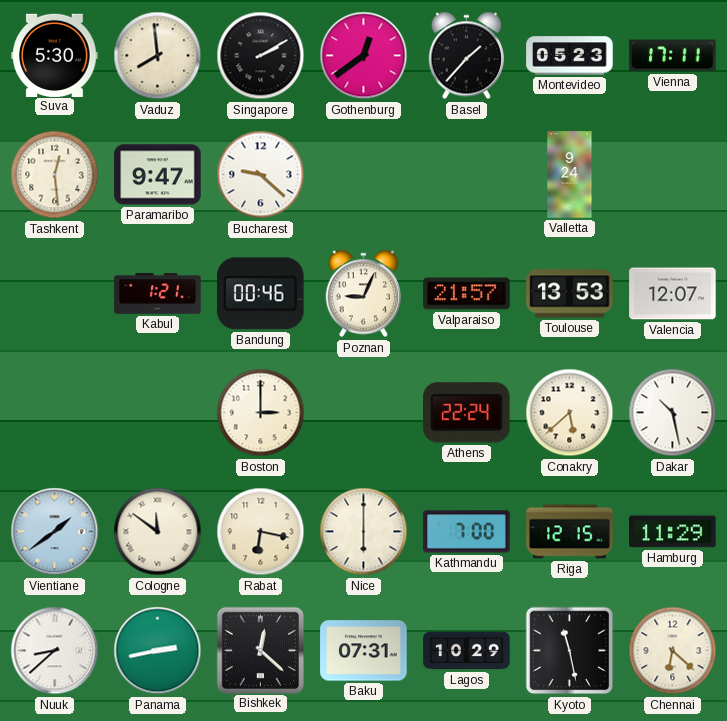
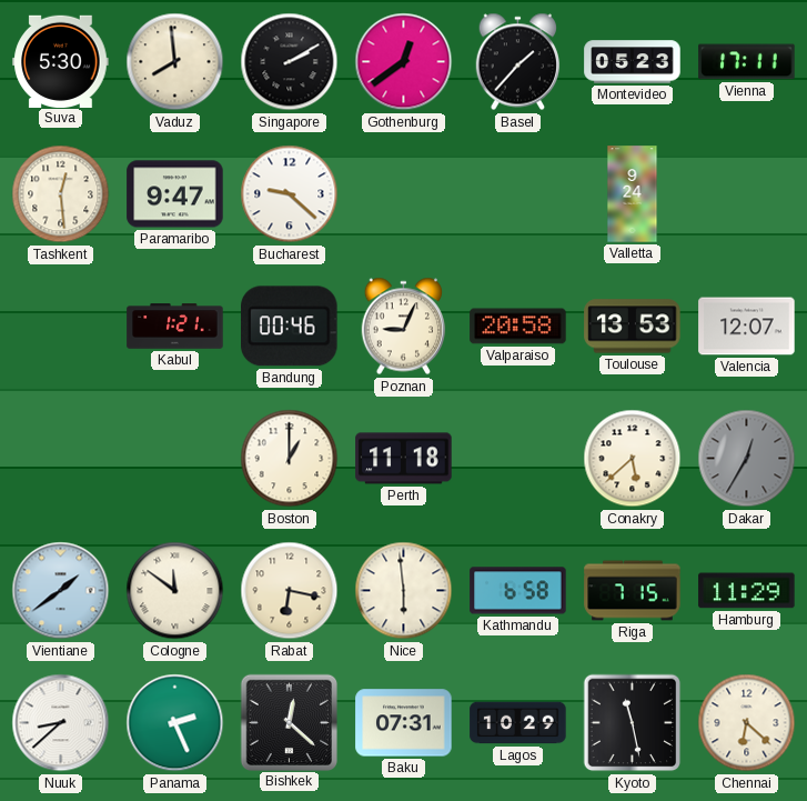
Valparaiso: 21:57 -> 20:58 (518, 327)
Boston: 3:00 -> 1:00 (290, 459)
Perth: none -> 11:18 (404, 459)
Athens: 22:24 -> none (467, 413)
Dakar: 10:28 -> 12:35 (747, 459)
Dakar dial: white -> grey (747, 459)
Nice: 6:00 -> 5:59 (404, 591)
Kathmandu: 7:00 -> 6:58 (518, 591)
Riga: 12:15 -> 7:15 (633, 591)
Panama: 2:43 -> 2:26 (175, 723)
